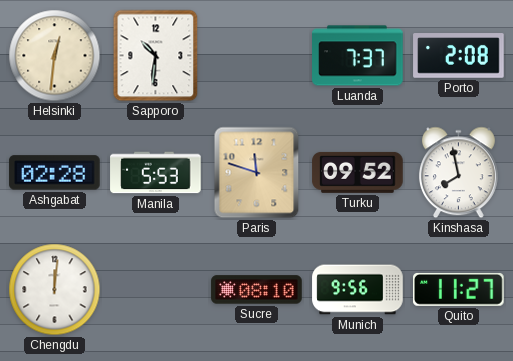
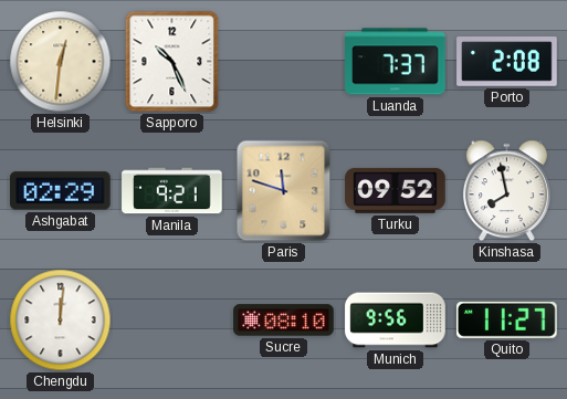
Sapporo: 10:31 -> 10:26 (172, 62)
Ashgabat: 02:28 -> 02:29 (61, 191)
Manila: 5:53 -> 9:21 (172, 191)
